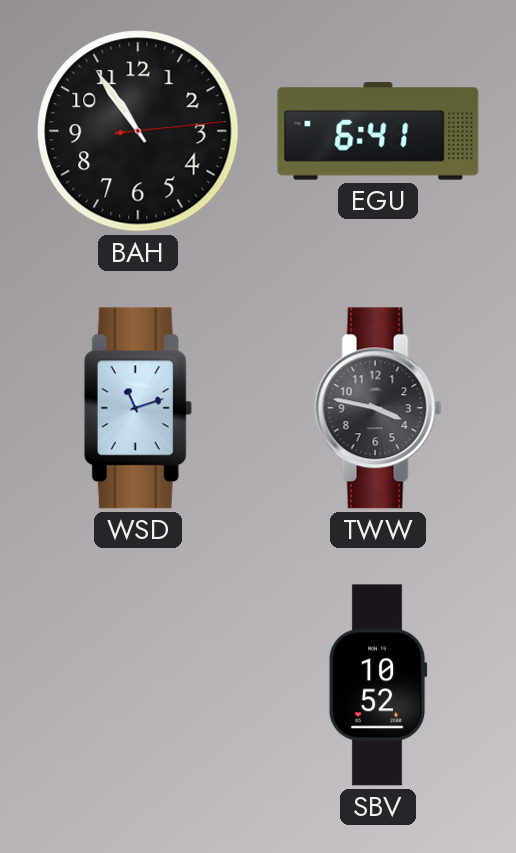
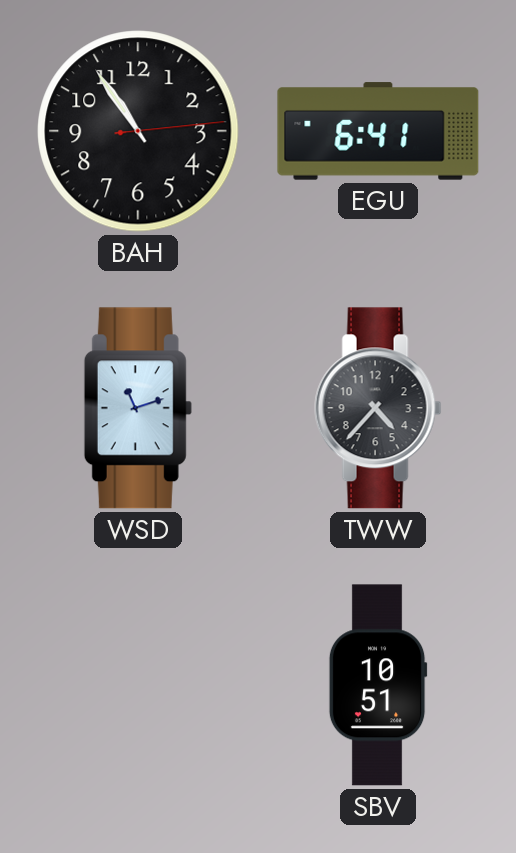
TWW: 3:47 -> 4:37 (378, 408)
SBV: 10:52 -> 10:51 (378, 685)
